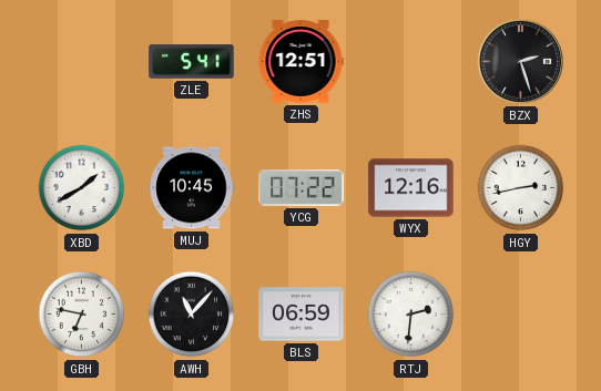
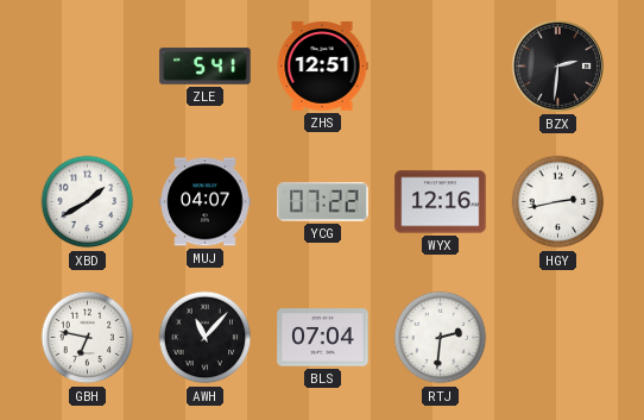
BZX: 2:27 -> 2:31 (557, 65)
MUJ: 10:45 -> 04:07 (206, 202)
BLS: 06:59 -> 07:04 (323, 338)
